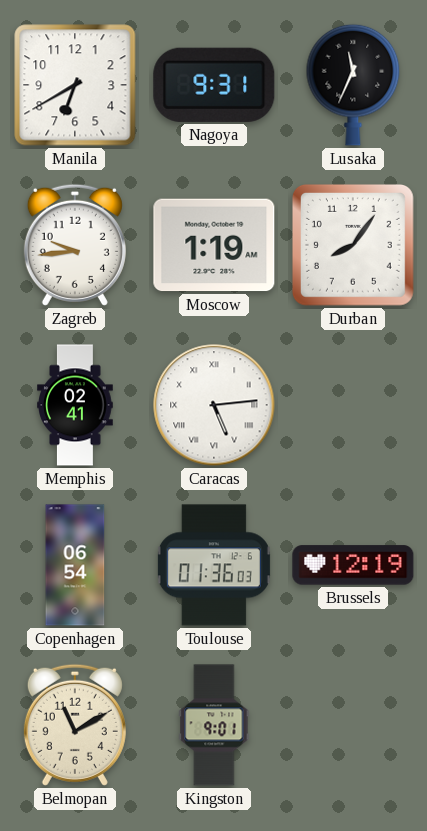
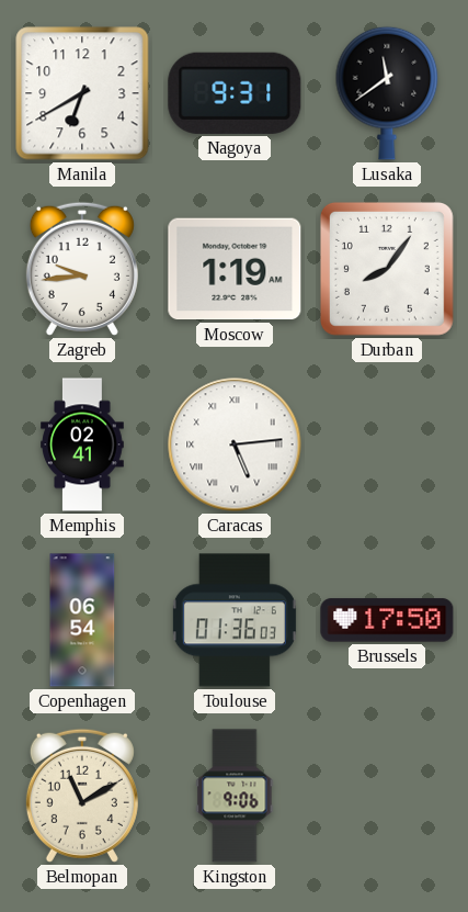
Lusaka: 11:34 -> 11:39 (387, 93)
Brussels: 12:19 -> 17:50 (387, 620)
Kingston: 9:01 -> 9:06 (235, 796)
